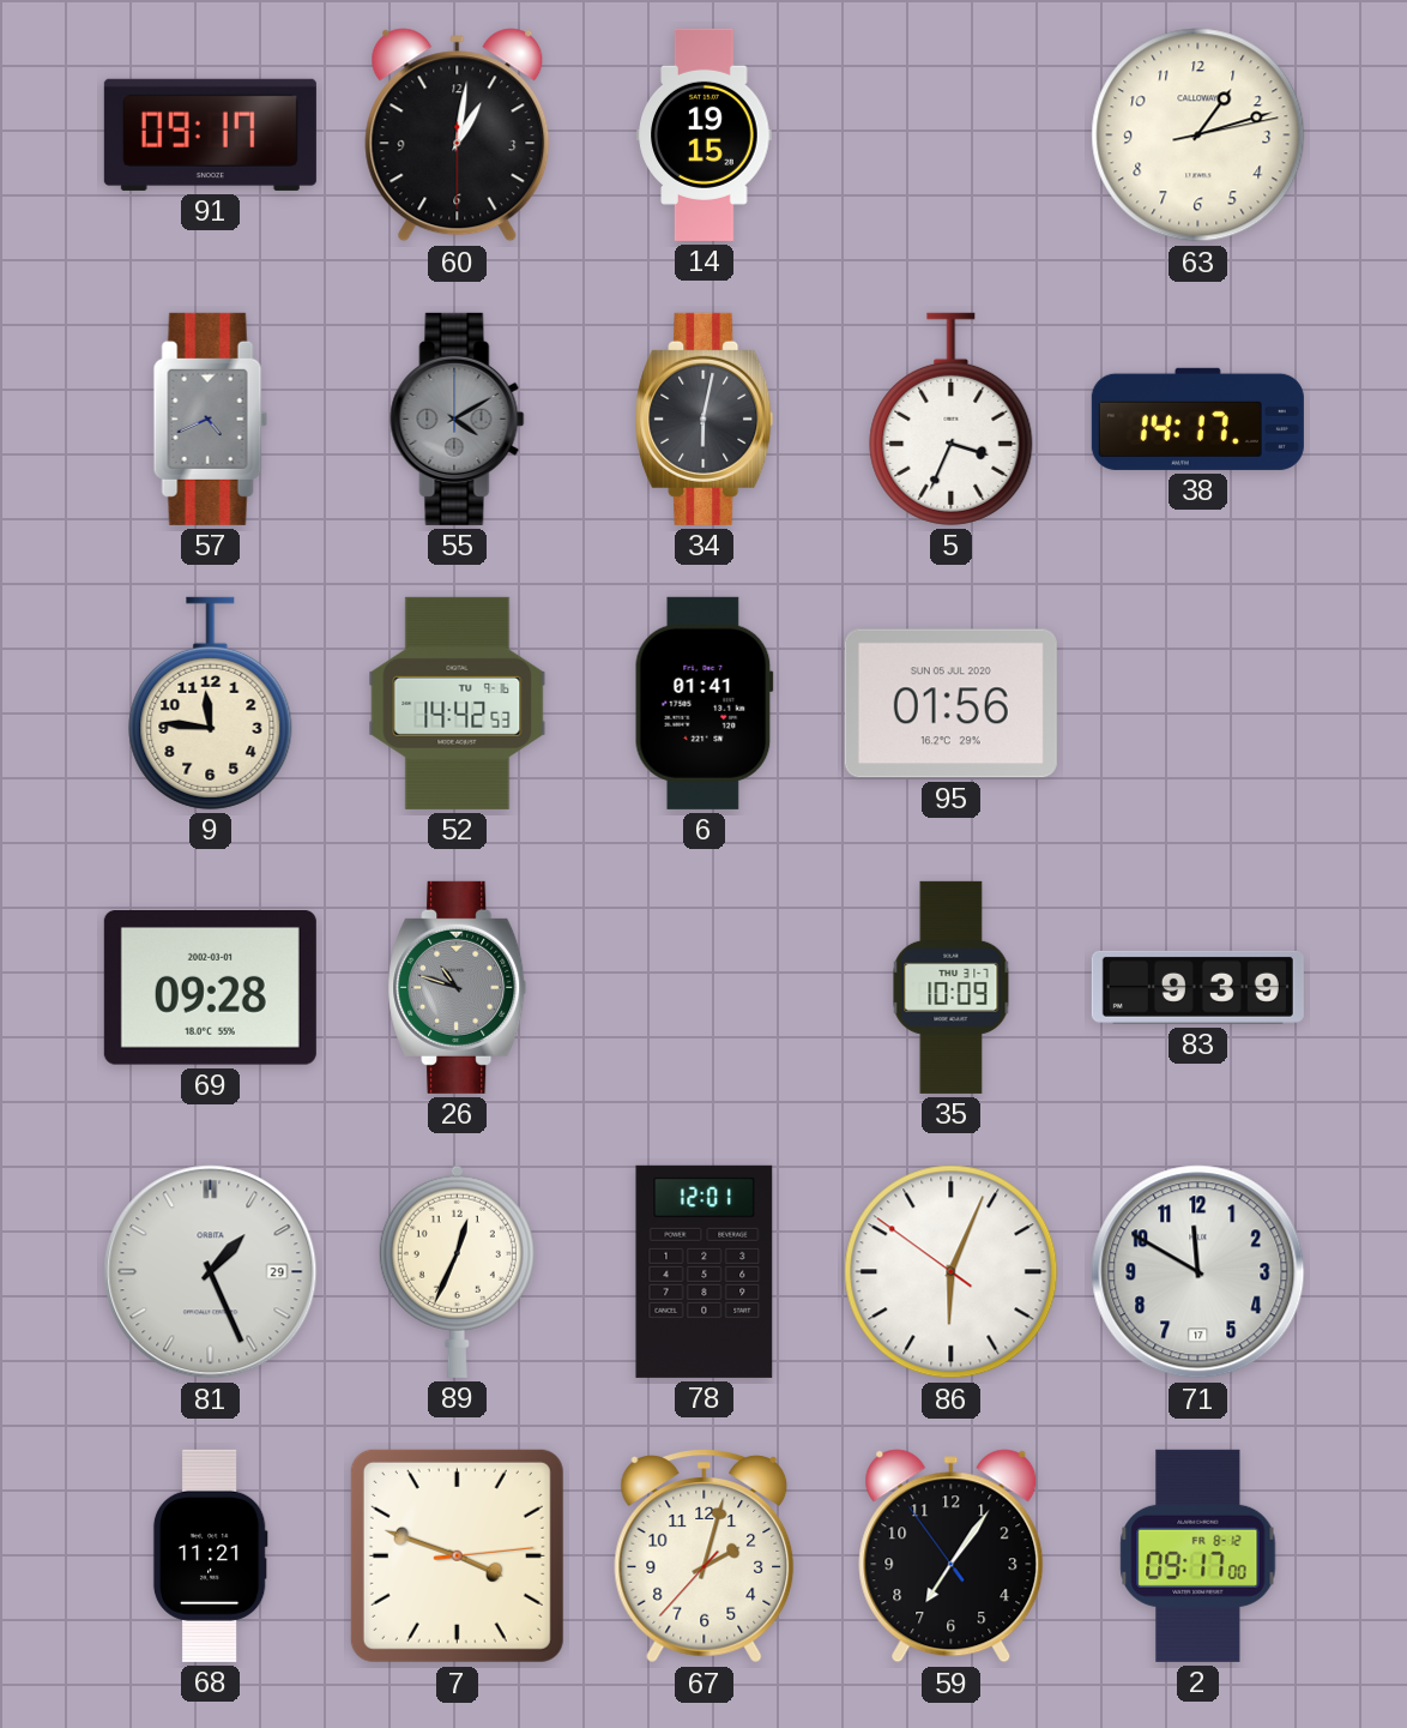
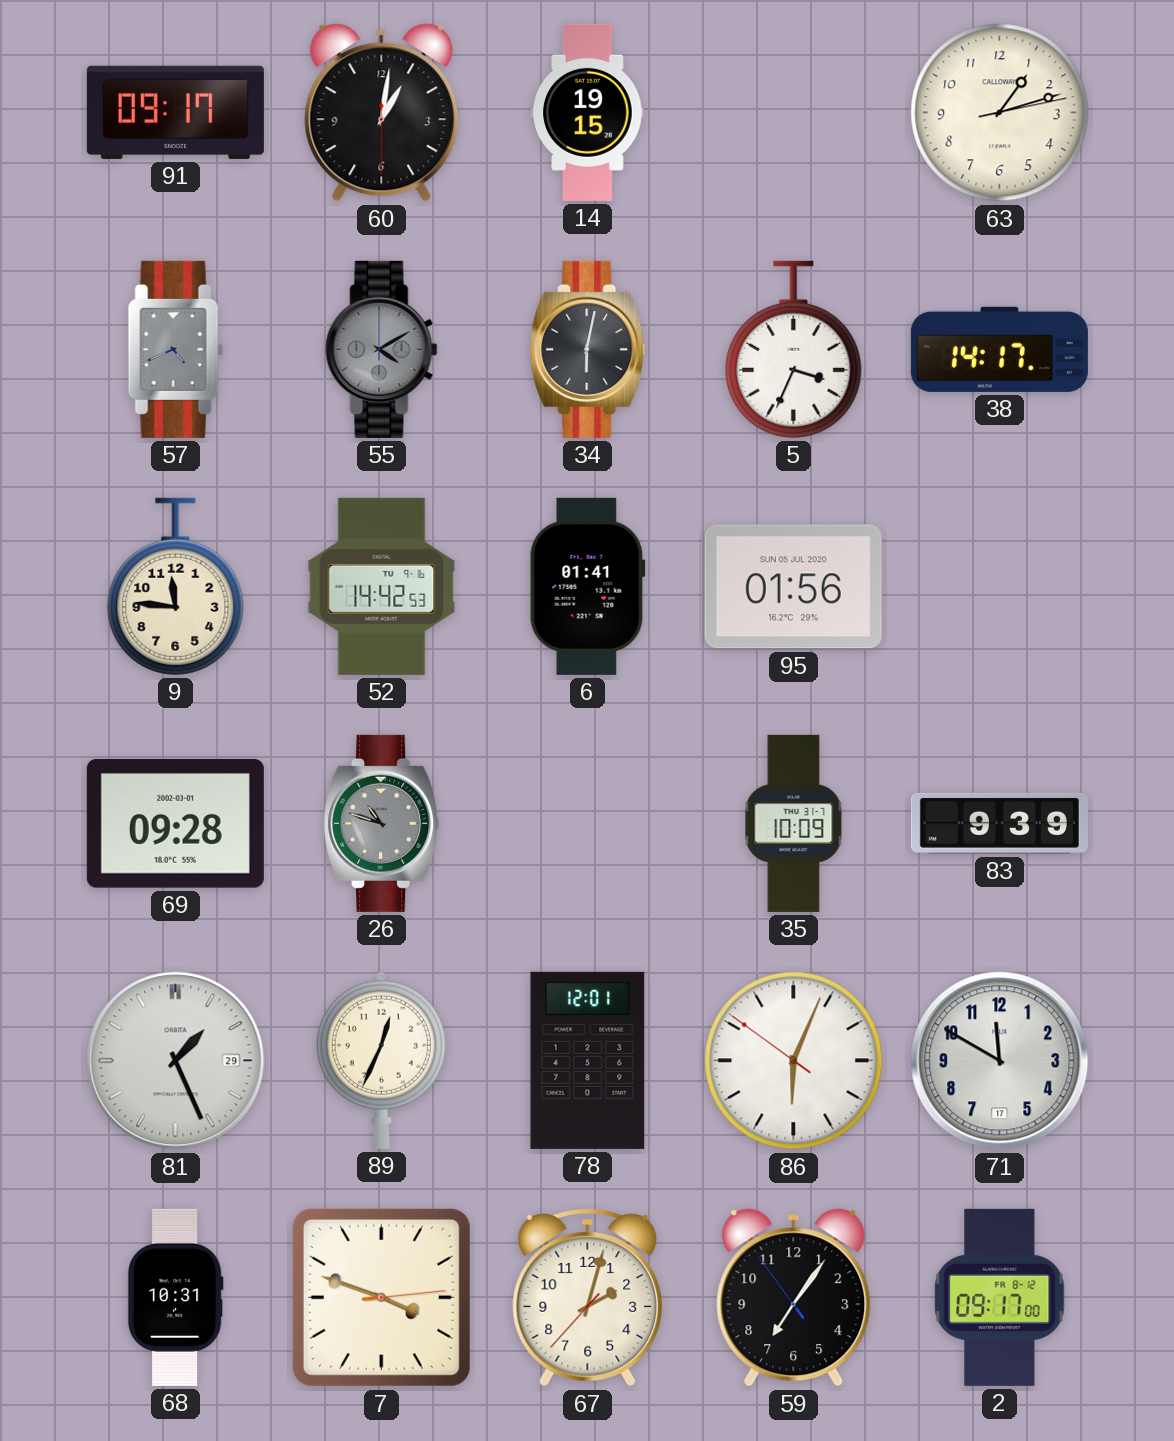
68: 11:21 -> 10:31 (175, 1297)
